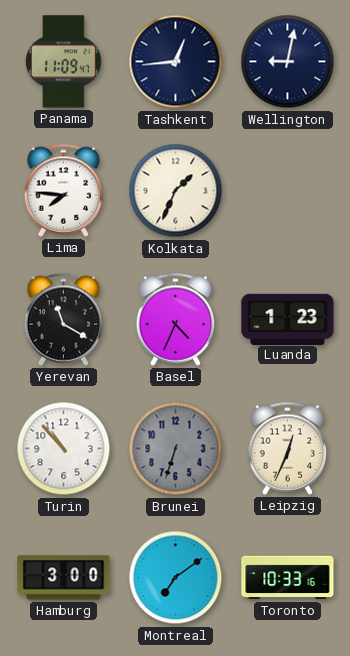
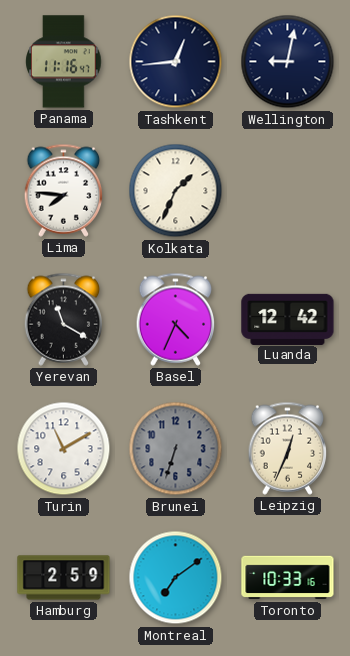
Panama: 11:09 -> 11:16 (64, 62)
Luanda: 1:23 -> 12:42 (288, 319)
Turin: 10:53 -> 11:10 (64, 449)
Hamburg: 3:00 -> 2:59 (64, 578)
